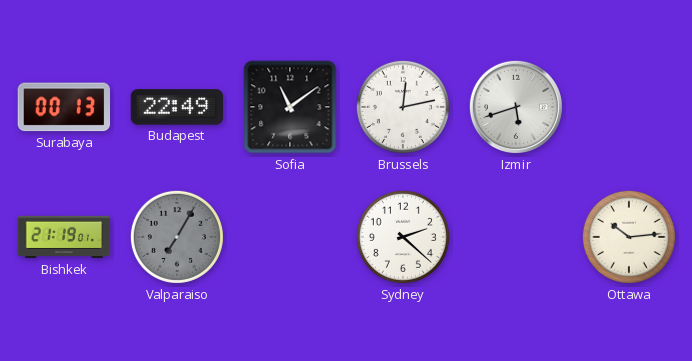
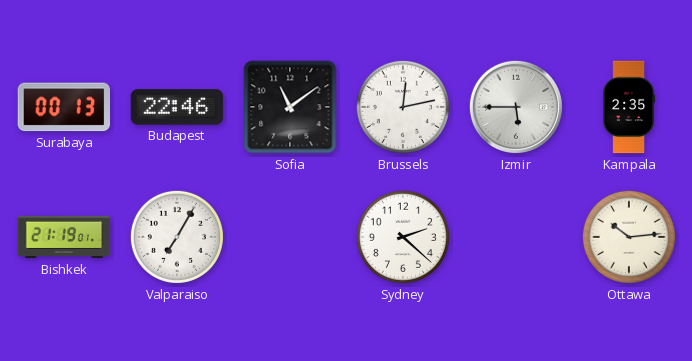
Budapest: 22:49 -> 22:46 (177, 107)
Izmir: 5:42 -> 5:45 (516, 107)
Kampala: none -> 2:35 (630, 107)
Valparaiso dial: grey -> white (177, 237)
